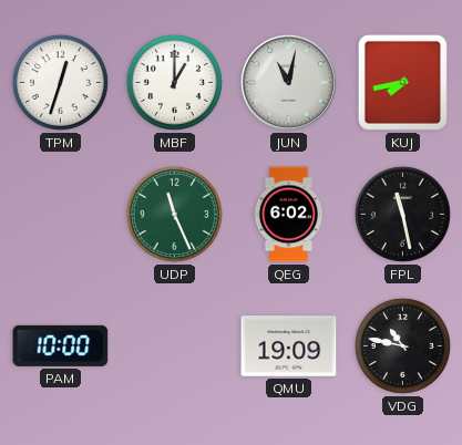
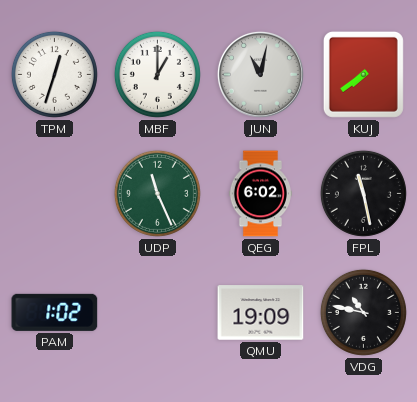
KUJ: 7:43 -> 7:39 (363, 74)
PAM: 10:00 -> 1:02 (55, 312)
